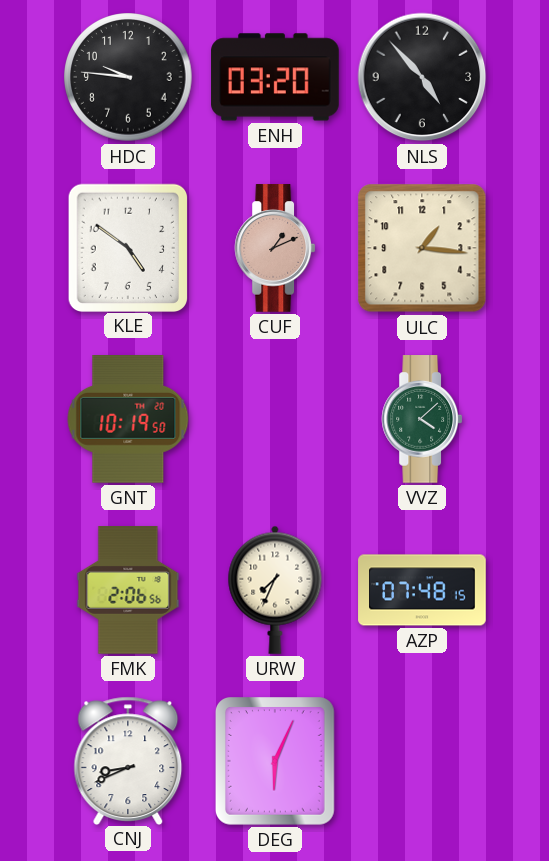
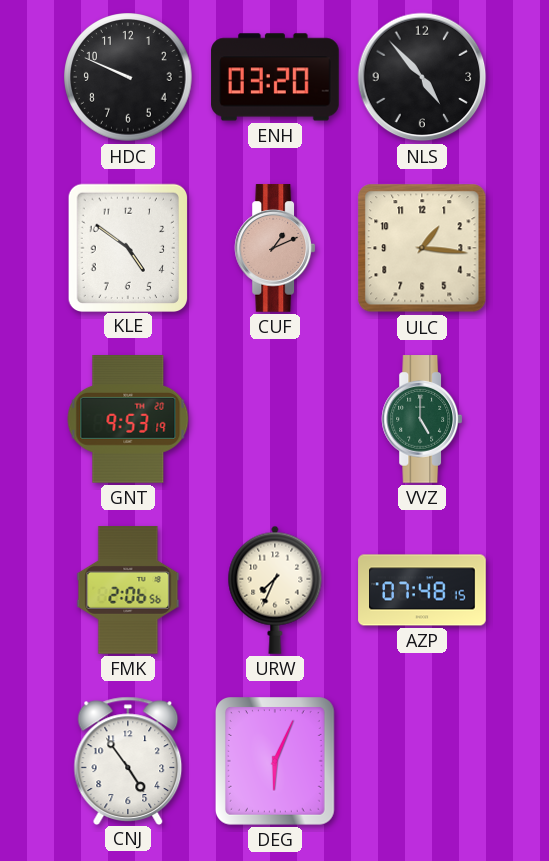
HDC: 9:46 -> 9:49 (128, 77)
GNT: 10:19 -> 9:53 (128, 420)
VVZ: 4:08 -> 5:00 (422, 419)
CNJ: 8:41 -> 4:54 (128, 760)
